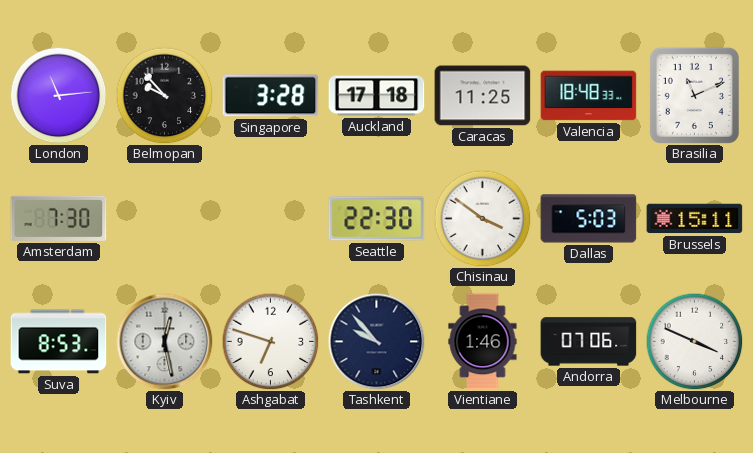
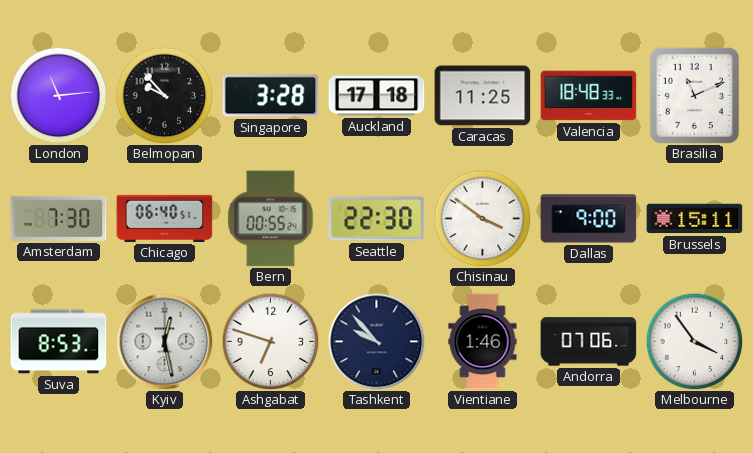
Chicago: none -> 06:40 (165, 218)
Bern: none -> 00:55 (271, 219)
Dallas: 5:03 -> 9:00 (589, 219)
Melbourne: 3:49 -> 3:54 (694, 341)
